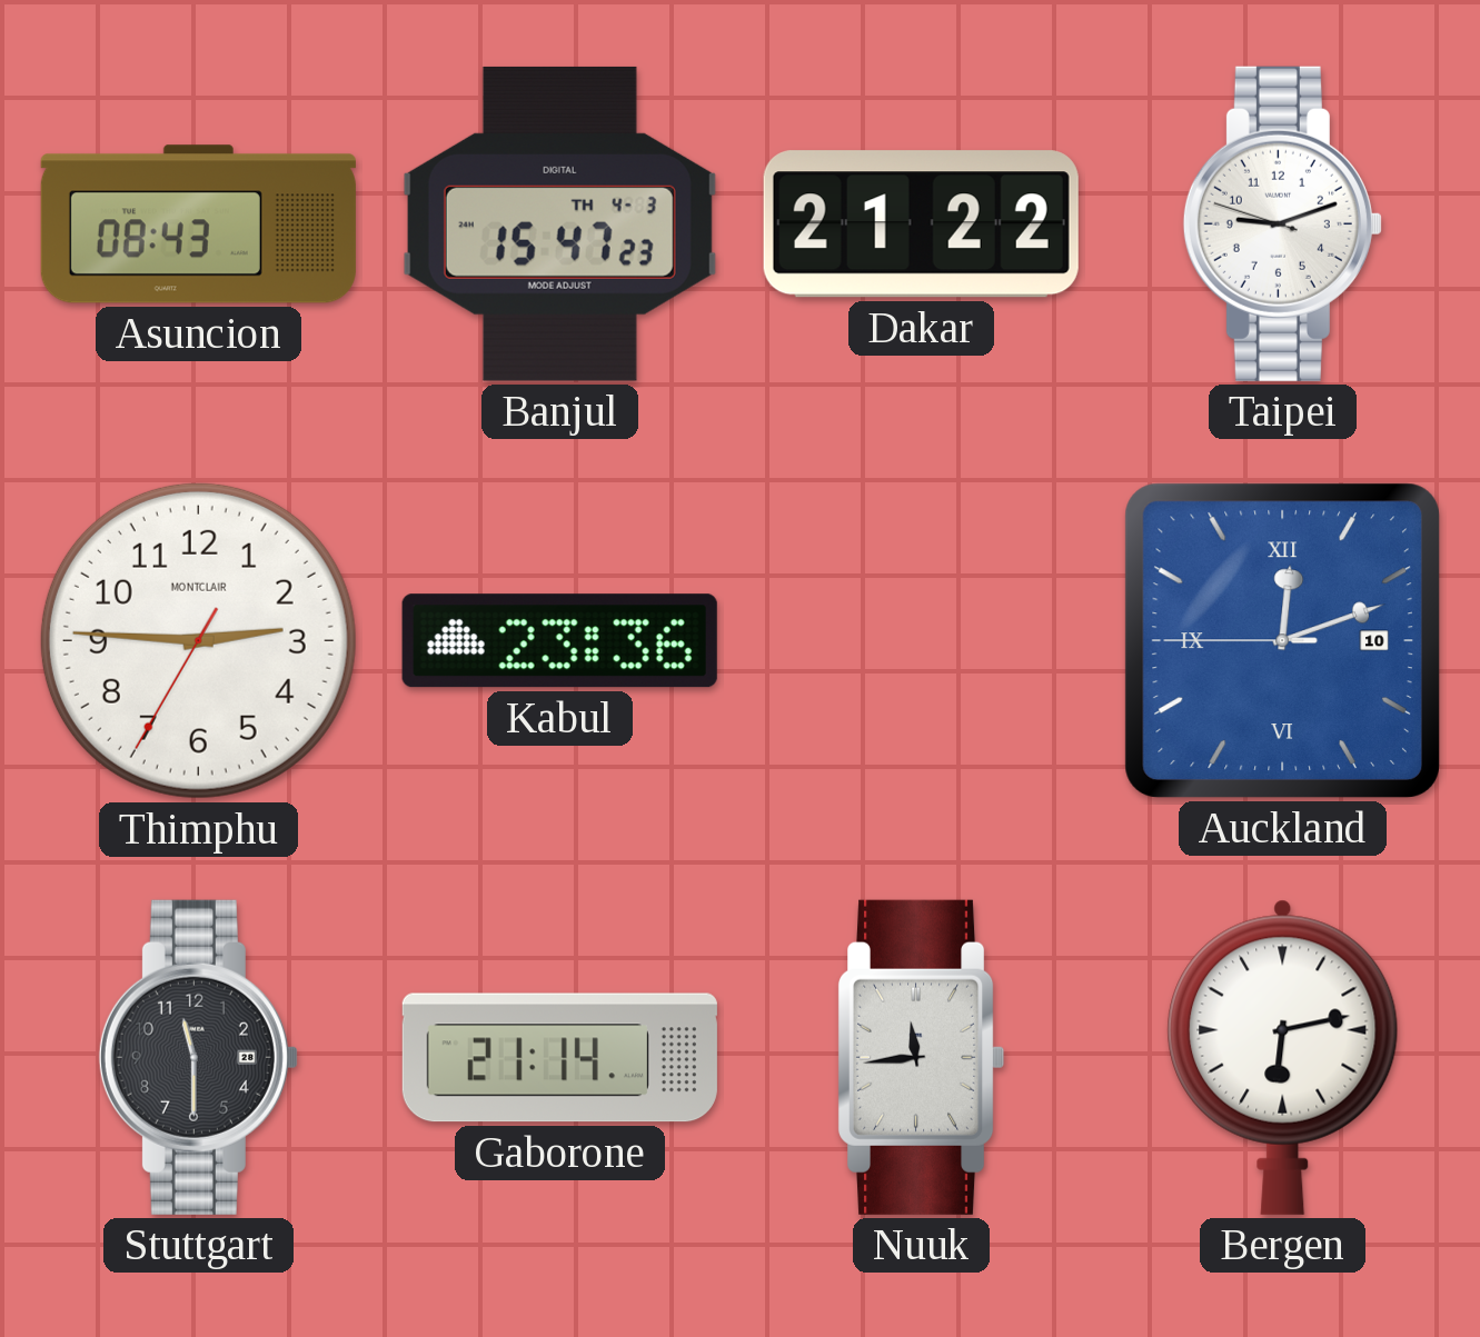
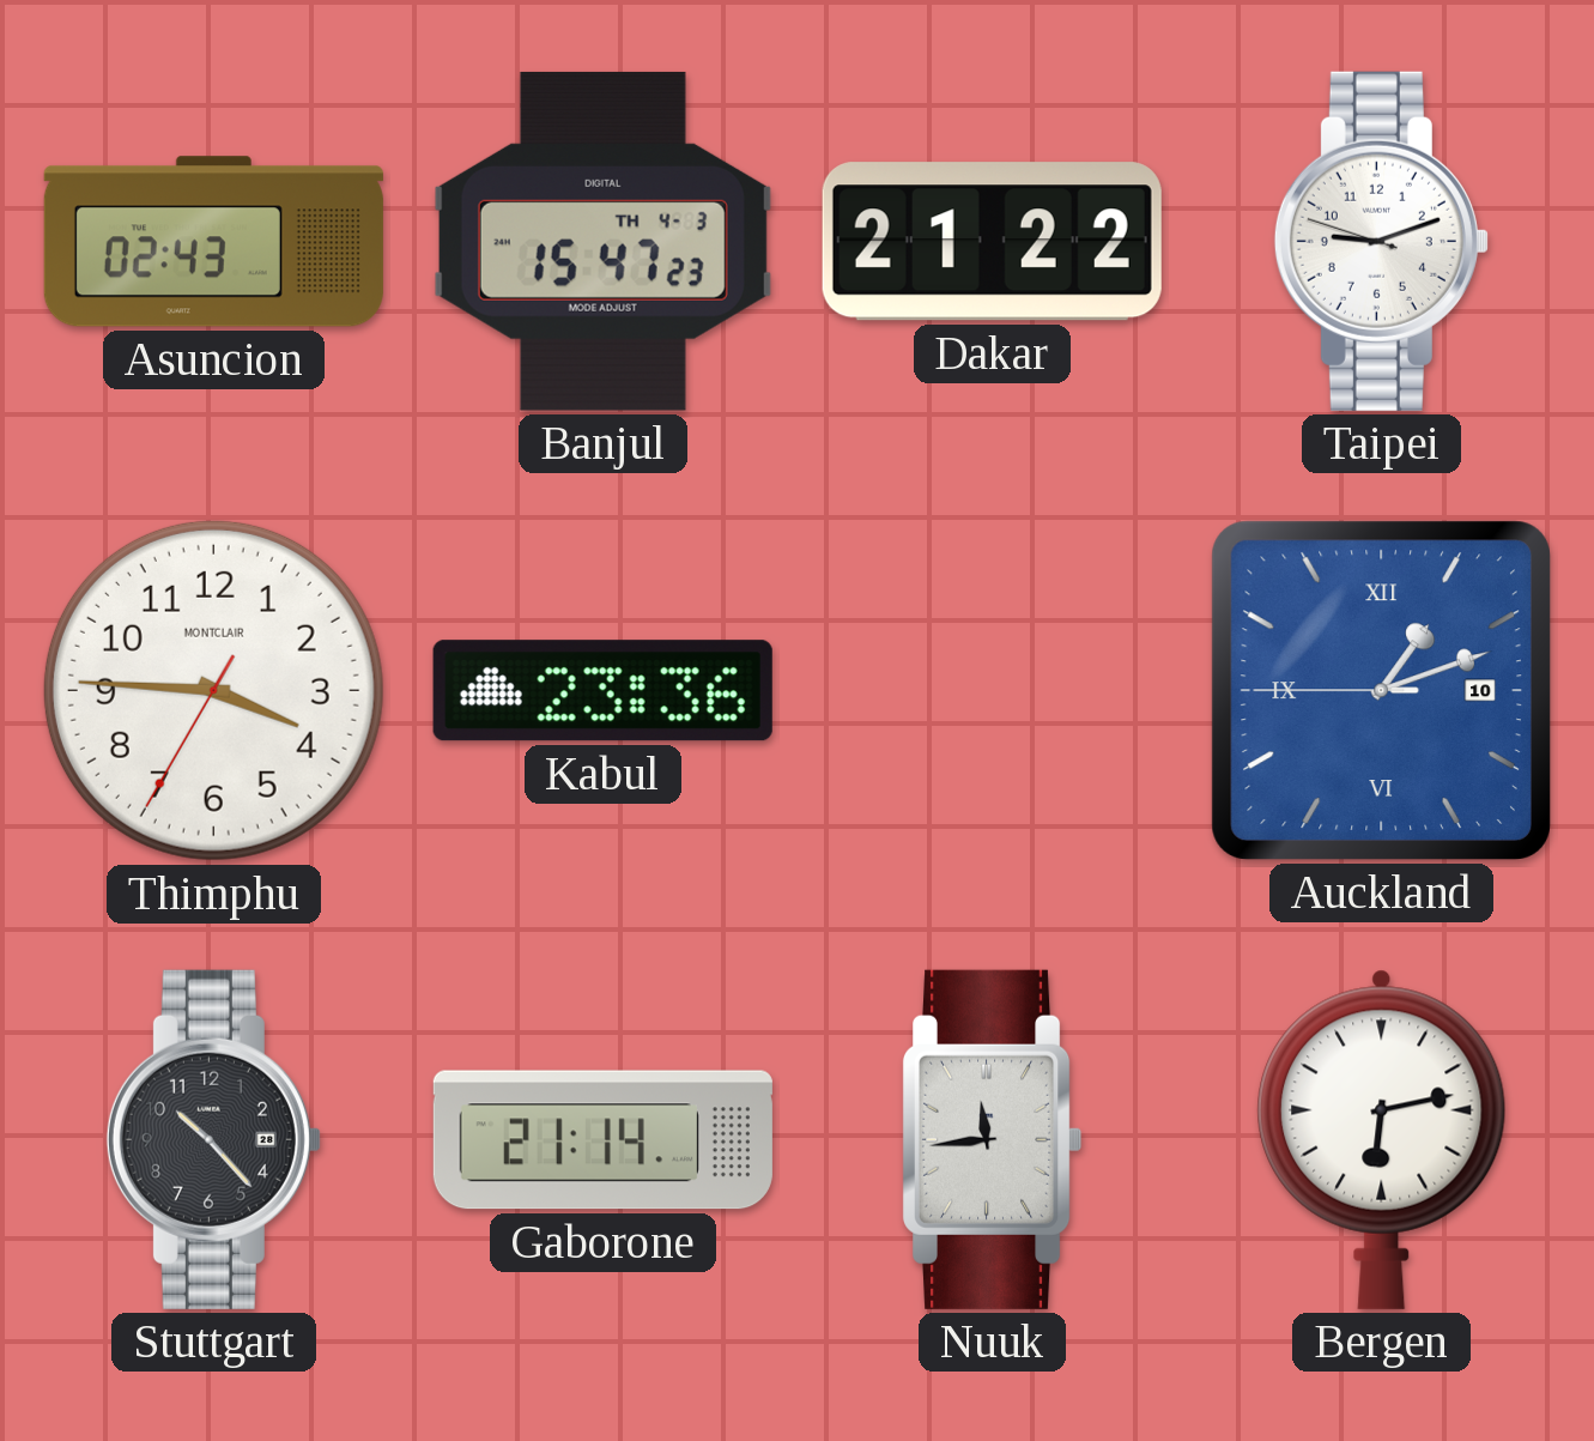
Asuncion: 08:43 -> 02:43 (213, 242)
Thimphu: 2:45 -> 3:45 (213, 690)
Auckland: 12:11 -> 1:11 (1381, 690)
Stuttgart: 11:30 -> 10:23 (213, 1139)
